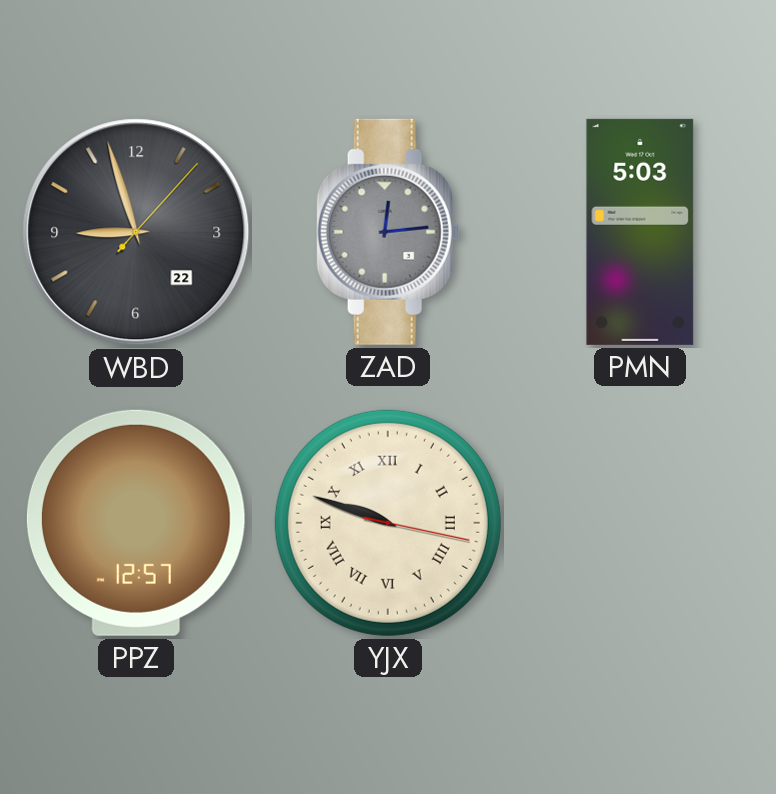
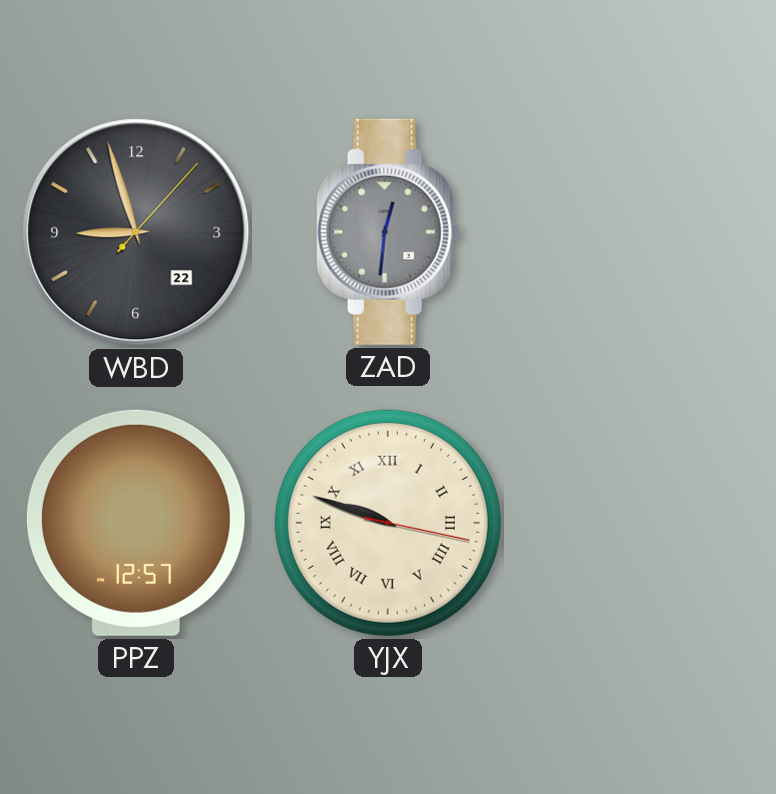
ZAD: 12:14 -> 12:31 (388, 232)
PMN: 5:03 -> none (640, 232)
